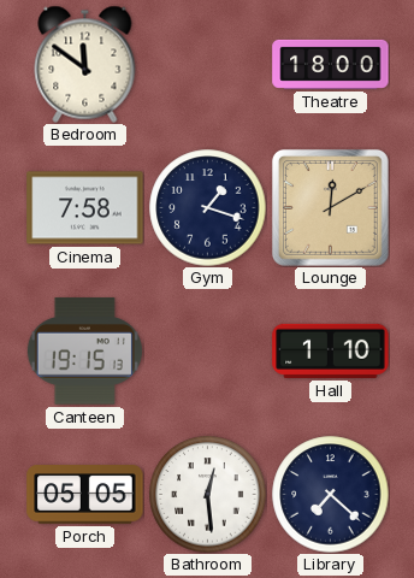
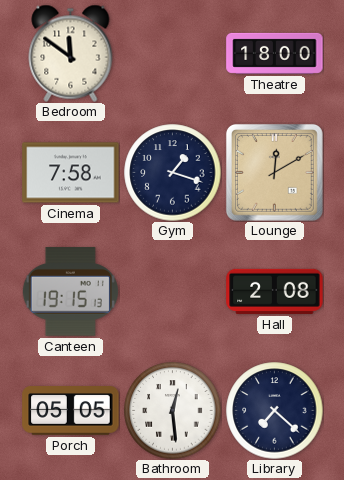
Hall: 1:10 -> 2:08 (275, 291)
